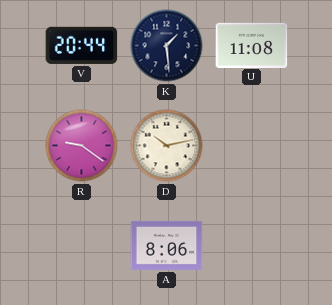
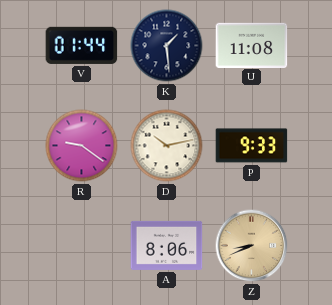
V: 20:44 -> 01:44 (82, 45)
P: none -> 9:33 (252, 146)
Z: none -> 8:41 (252, 246)
